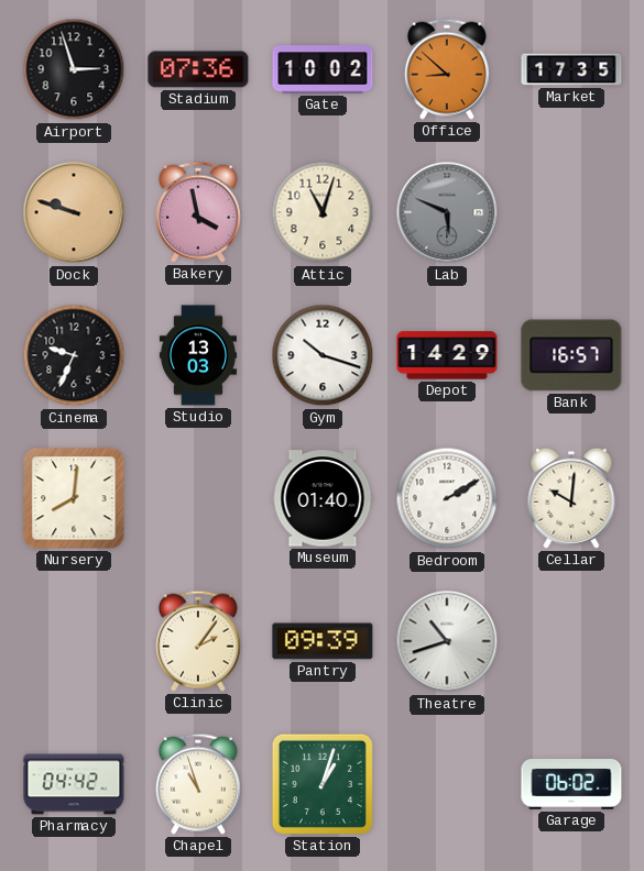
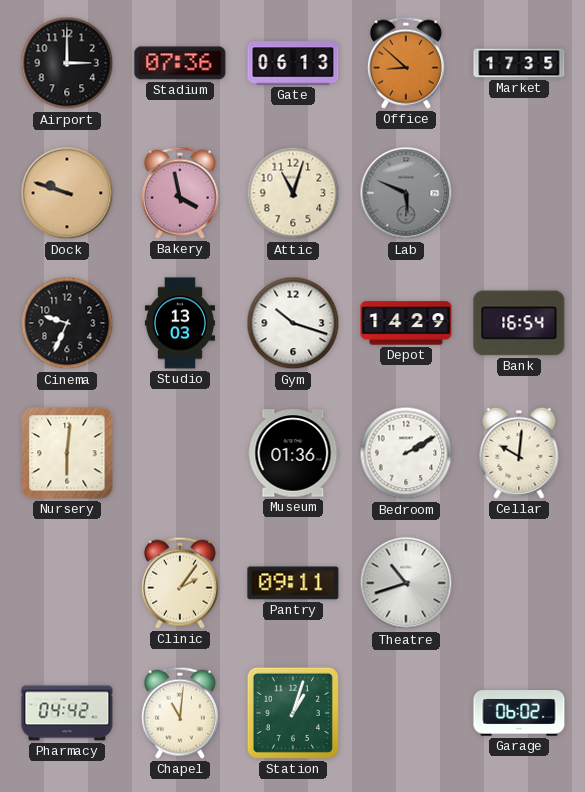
Airport: 2:57 -> 3:00 (67, 63)
Gate: 10:02 -> 06:13 (293, 63)
Bank: 16:57 -> 16:54 (519, 323)
Nursery: 8:01 -> 6:01 (67, 453)
Museum: 01:40 -> 01:36 (293, 453)
Pantry: 09:39 -> 09:11 (293, 583)
Chapel: 10:57 -> 11:01 (180, 713)
